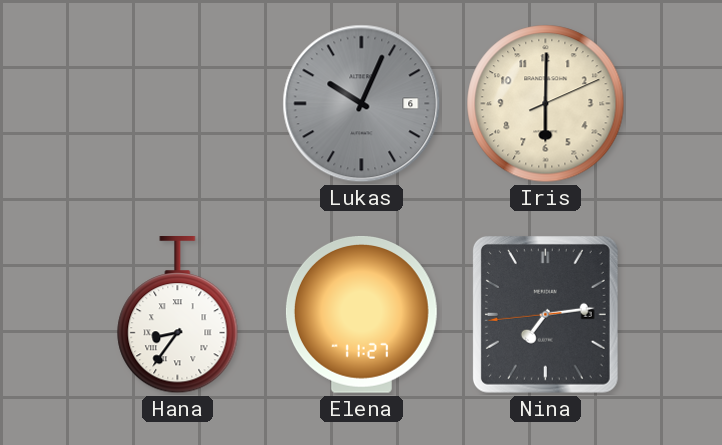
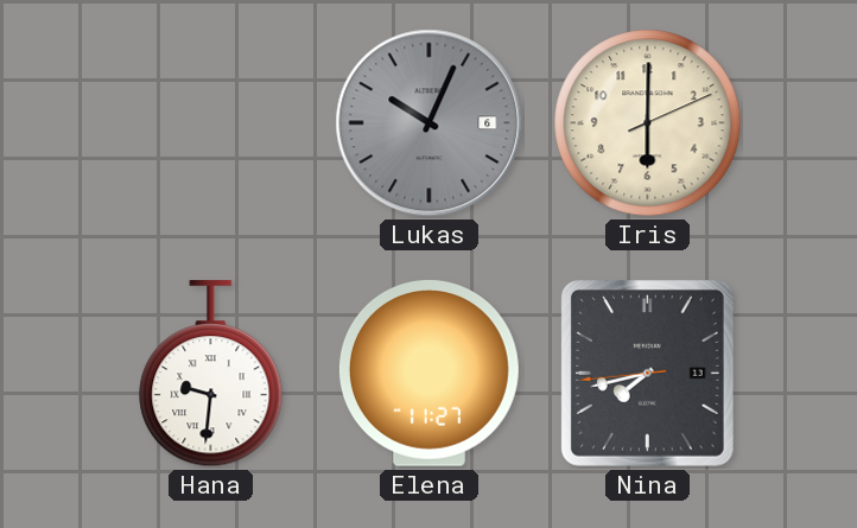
Hana: 8:36 -> 9:31 (211, 375)
Nina: 7:13 -> 7:42 (647, 373)
